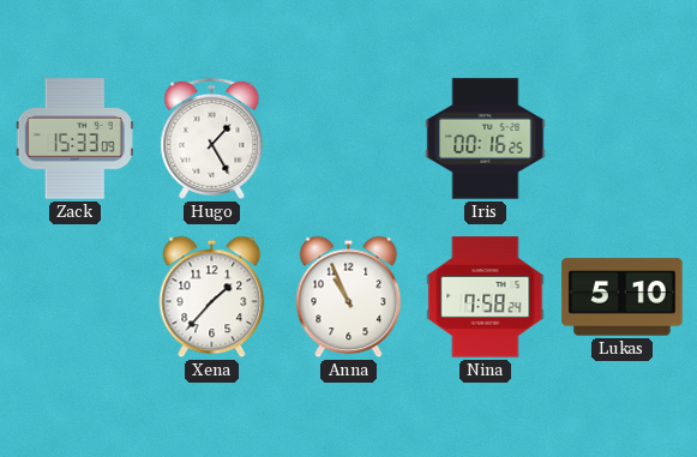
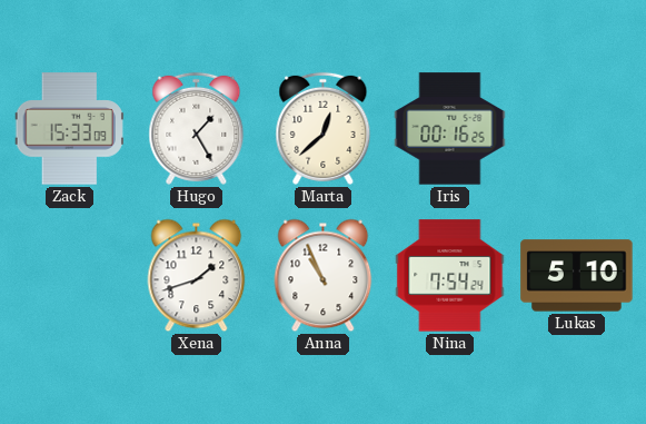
Marta: none -> 12:38 (324, 128)
Xena: 1:37 -> 1:42 (197, 276)
Nina: 7:58 -> 7:54 (450, 276)
